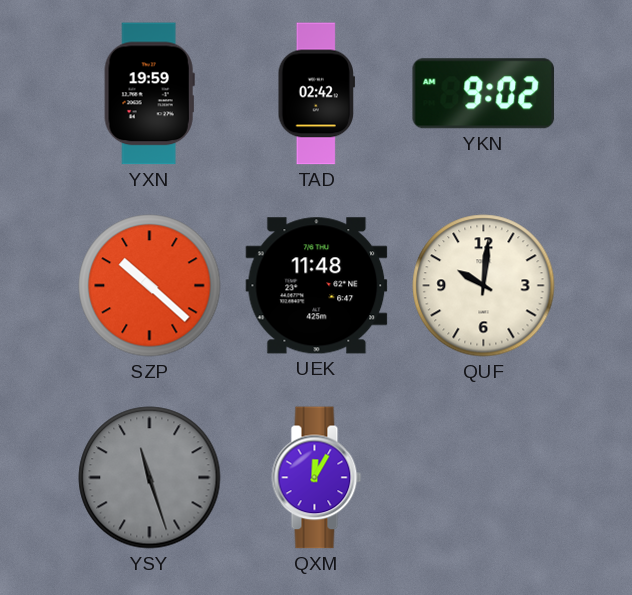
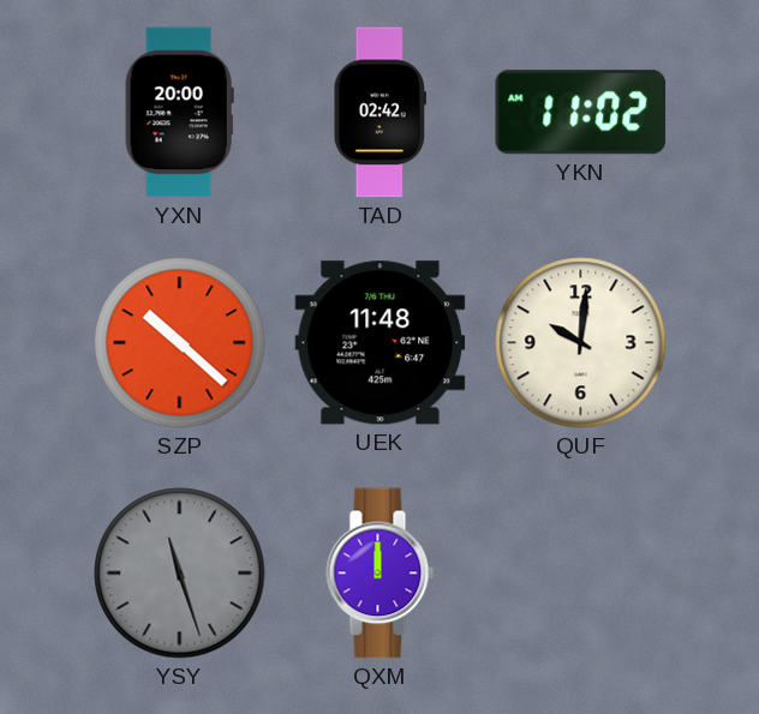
YXN: 19:59 -> 20:00 (179, 113)
YKN: 9:02 -> 11:02 (581, 113)
QXM: 12:05 -> 12:00 (381, 574)
